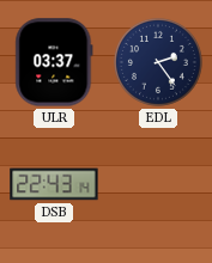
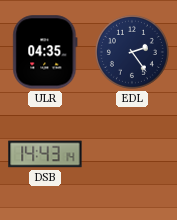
ULR: 03:37 -> 04:35 (45, 52)
DSB: 22:43 -> 14:43 (45, 154)
